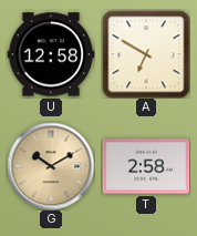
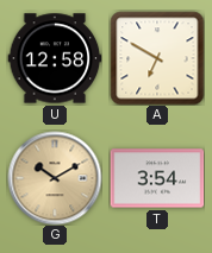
T: 2:58 -> 3:54 (157, 178)
